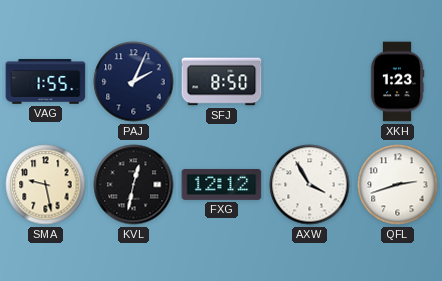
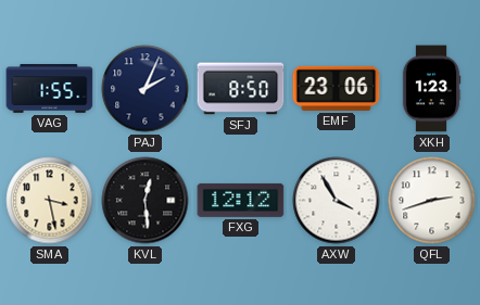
EMF: none -> 23:06 (337, 88)
SMA: 9:28 -> 3:28 (50, 201)
KVL: 12:32 -> 12:29 (146, 201)
